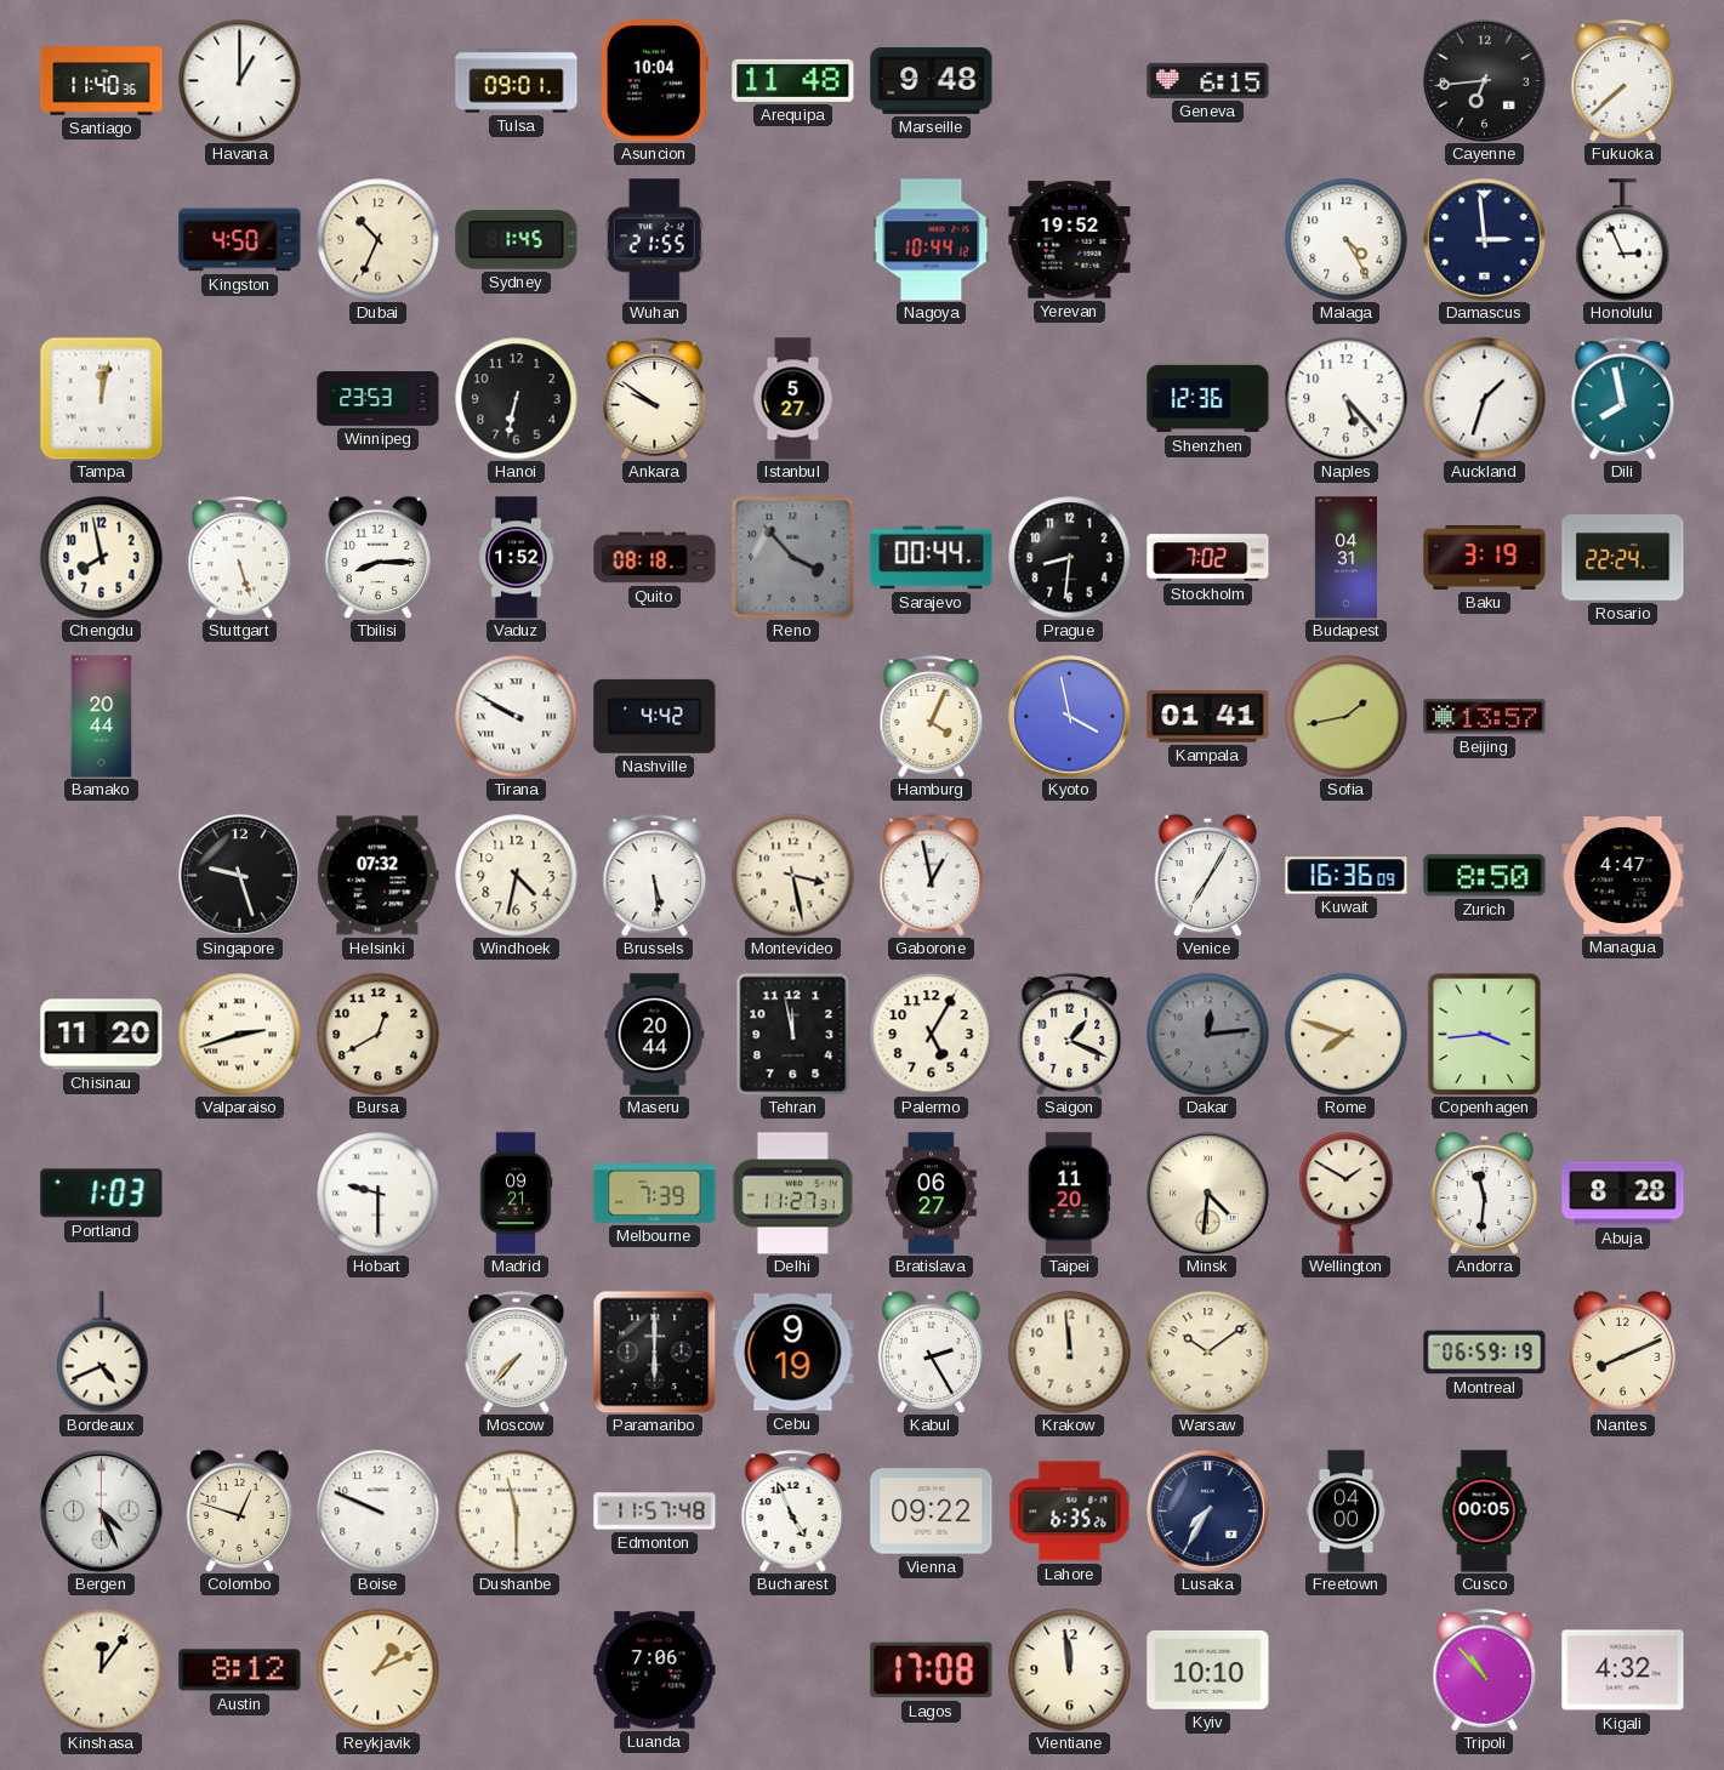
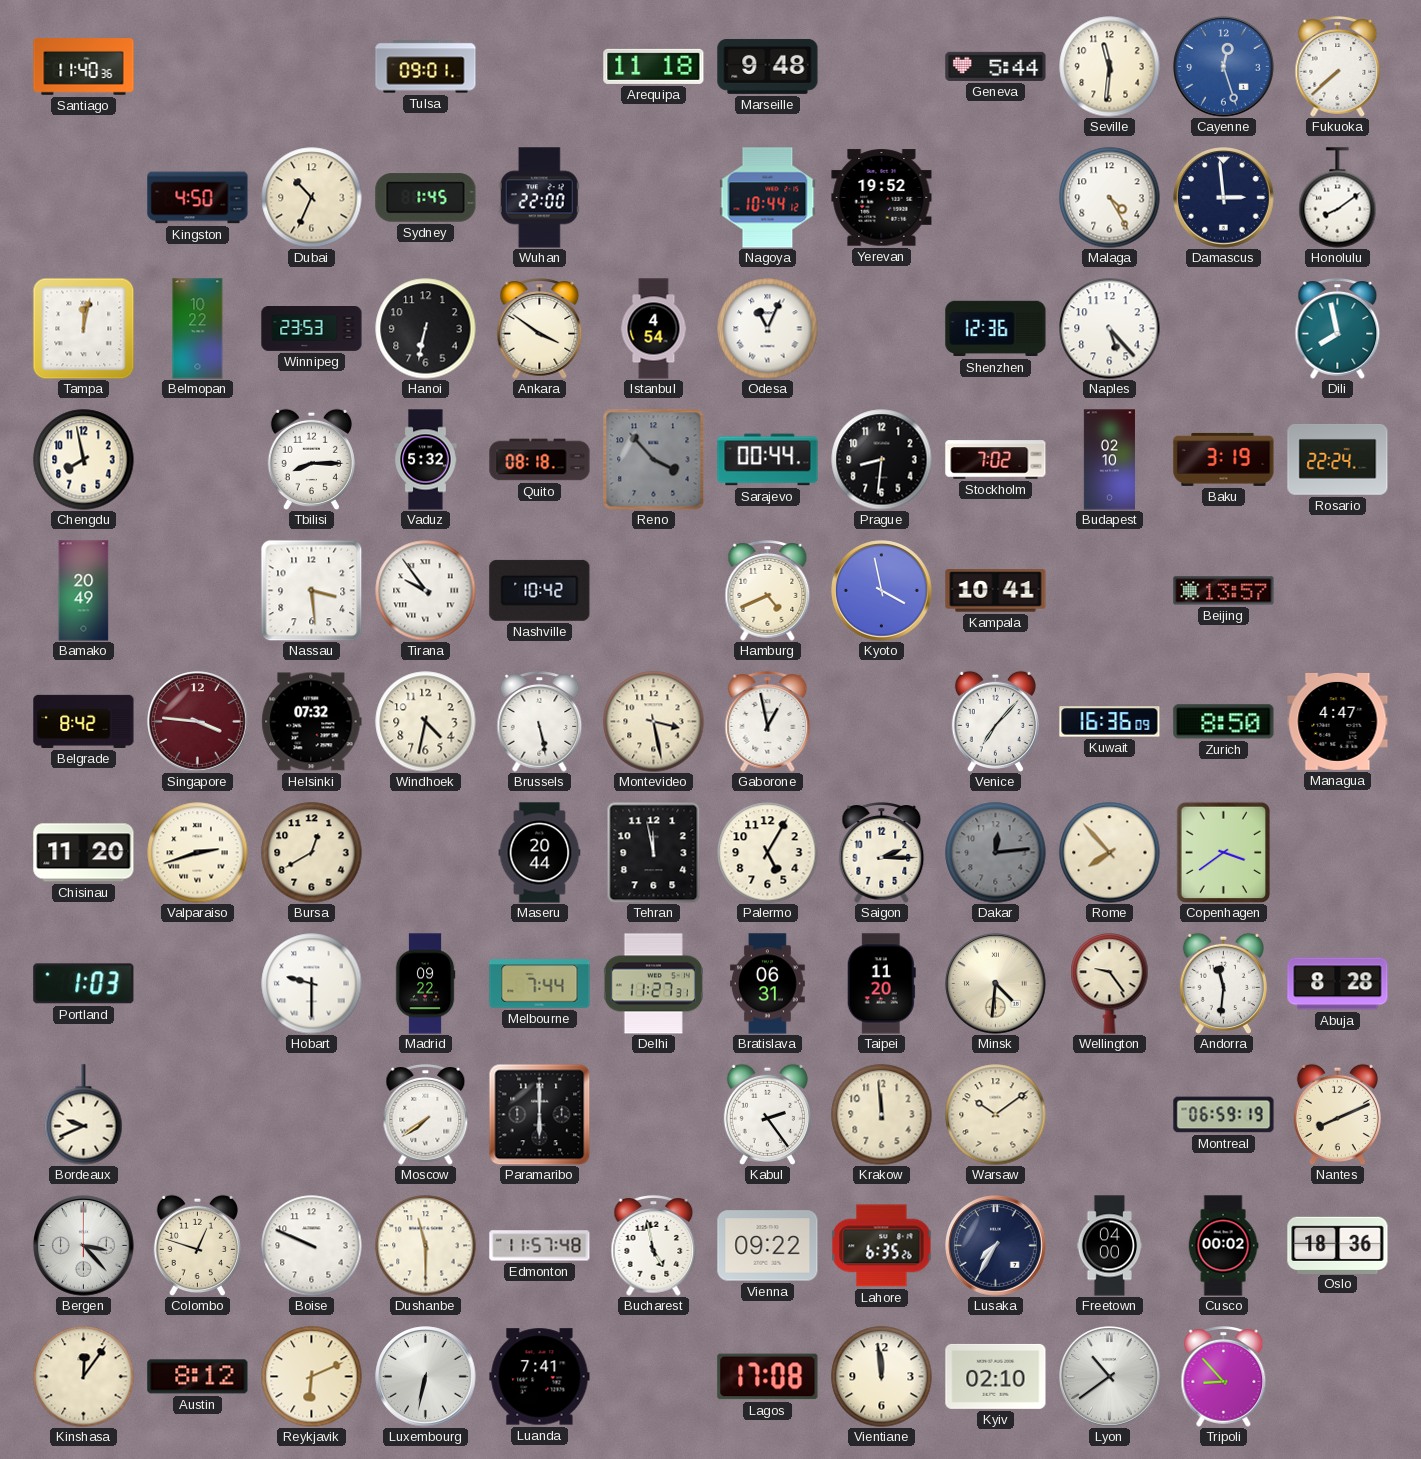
Havana: 1:00 -> none (240, 81)
Asuncion: 10:04 -> none (654, 81)
Arequipa: 11:48 -> 11:18 (654, 66)
Geneva: 6:15 -> 5:44 (996, 66)
Seville: none -> 11:31 (1110, 67)
Cayenne: 6:44 -> 12:27 (1224, 67)
Cayenne dial: black -> blue (1224, 67)
Wuhan: 21:55 -> 22:00 (539, 198)
Honolulu: 2:56 -> 8:09 (1338, 198)
Belmopan: none -> 10:22 (198, 329)
Ankara: 9:51 -> 3:51 (540, 329)
Istanbul: 5:27 -> 4:54 (654, 329)
Odesa: none -> 11:04 (768, 329)
Auckland: 1:33 -> none (1485, 399)
Stuttgart: 5:27 -> none (240, 558)
Vaduz: 1:52 -> 5:32 (426, 460)
Budapest: 04:31 -> 02:10 (1109, 460)
Bamako: 20:44 -> 20:49 (84, 591)
Nassau: none -> 3:29 (311, 590)
Tirana: 9:50 -> 9:54 (426, 591)
Nashville: 4:42 -> 10:42 (540, 590)
Hamburg: 4:04 -> 4:41 (768, 591)
Kampala: 01:41 -> 10:41 (996, 591)
Sofia: 1:43 -> none (1347, 717)
Belgrade: none -> 8:42 (84, 721)
Singapore: 9:27 -> 3:46 (198, 722)
Singapore dial: black -> burgundy (198, 722)
Brussels: 5:29 -> 5:28 (540, 722)
Venice: 7:05 -> 7:07 (995, 721)
Saigon: 1:19 -> 2:15 (882, 853)
Rome: 7:48 -> 7:53 (1110, 853)
Copenhagen: 3:44 -> 3:39 (1223, 852)
Madrid: 09:21 -> 09:22 (425, 984)
Melbourne: 7:39 -> 7:44 (540, 984)
Bratislava: 06:27 -> 06:31 (767, 984)
Wellington: 1:50 -> 9:24 (1110, 984)
Bordeaux: 4:41 -> 9:41 (84, 1115)
Moscow: 7:37 -> 7:39 (426, 1115)
Cebu: 9:19 -> none (793, 1353)
Kabul: 2:25 -> 2:24 (767, 1114)
Bergen: 4:26 -> 3:23 (84, 1246)
Bucharest: 4:56 -> 4:58 (654, 1246)
Cusco: 00:05 -> 00:02 (1223, 1246)
Oslo: none -> 18:36 (1338, 1245)
Reykjavik: 1:11 -> 6:11 (312, 1377)
Luxembourg: none -> 6:32 (426, 1377)
Luanda: 7:06 -> 7:41 (540, 1377)
Kyiv: 10:10 -> 02:10 (996, 1376)
Lyon: none -> 10:39 (1110, 1377)
Tripoli: 10:53 -> 8:53 (1224, 1377)
Kigali: 4:32 -> none (1623, 1671)
